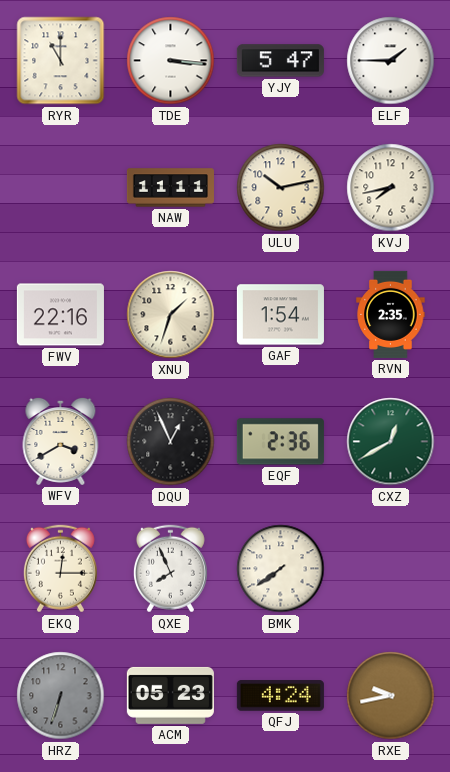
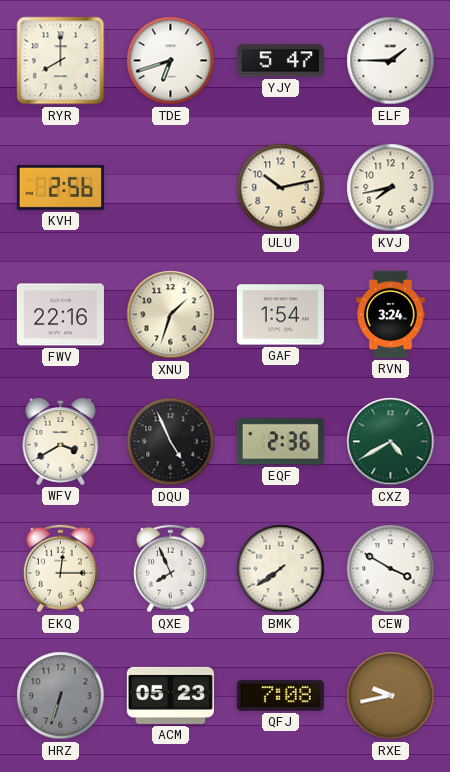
RYR: 11:00 -> 8:00 (61, 61)
TDE: 3:16 -> 6:42 (171, 61)
KVH: none -> 2:56 (60, 187)
NAW: 11:11 -> none (170, 188)
RVN: 2:35 -> 3:24 (391, 314)
DQU: 12:56 -> 4:56 (171, 442)
CXZ: 12:40 -> 4:40 (391, 442)
CEW: none -> 3:50 (391, 569)
QFJ: 4:24 -> 7:08 (280, 696)
